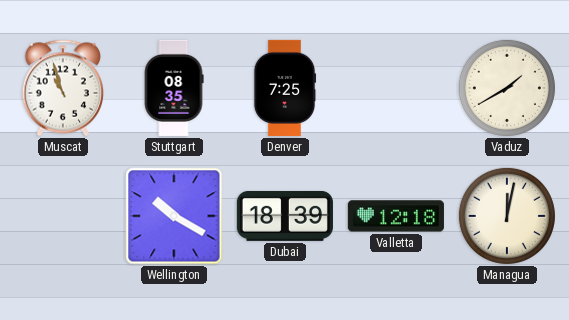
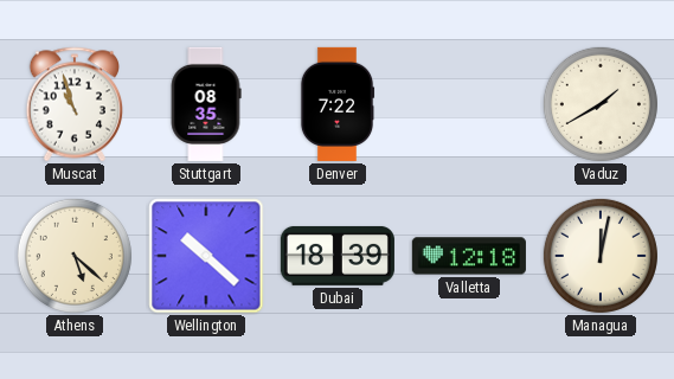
Denver: 7:25 -> 7:22 (338, 104)
Athens: none -> 5:22 (75, 256)
Wellington: 10:20 -> 10:22 (206, 256)
